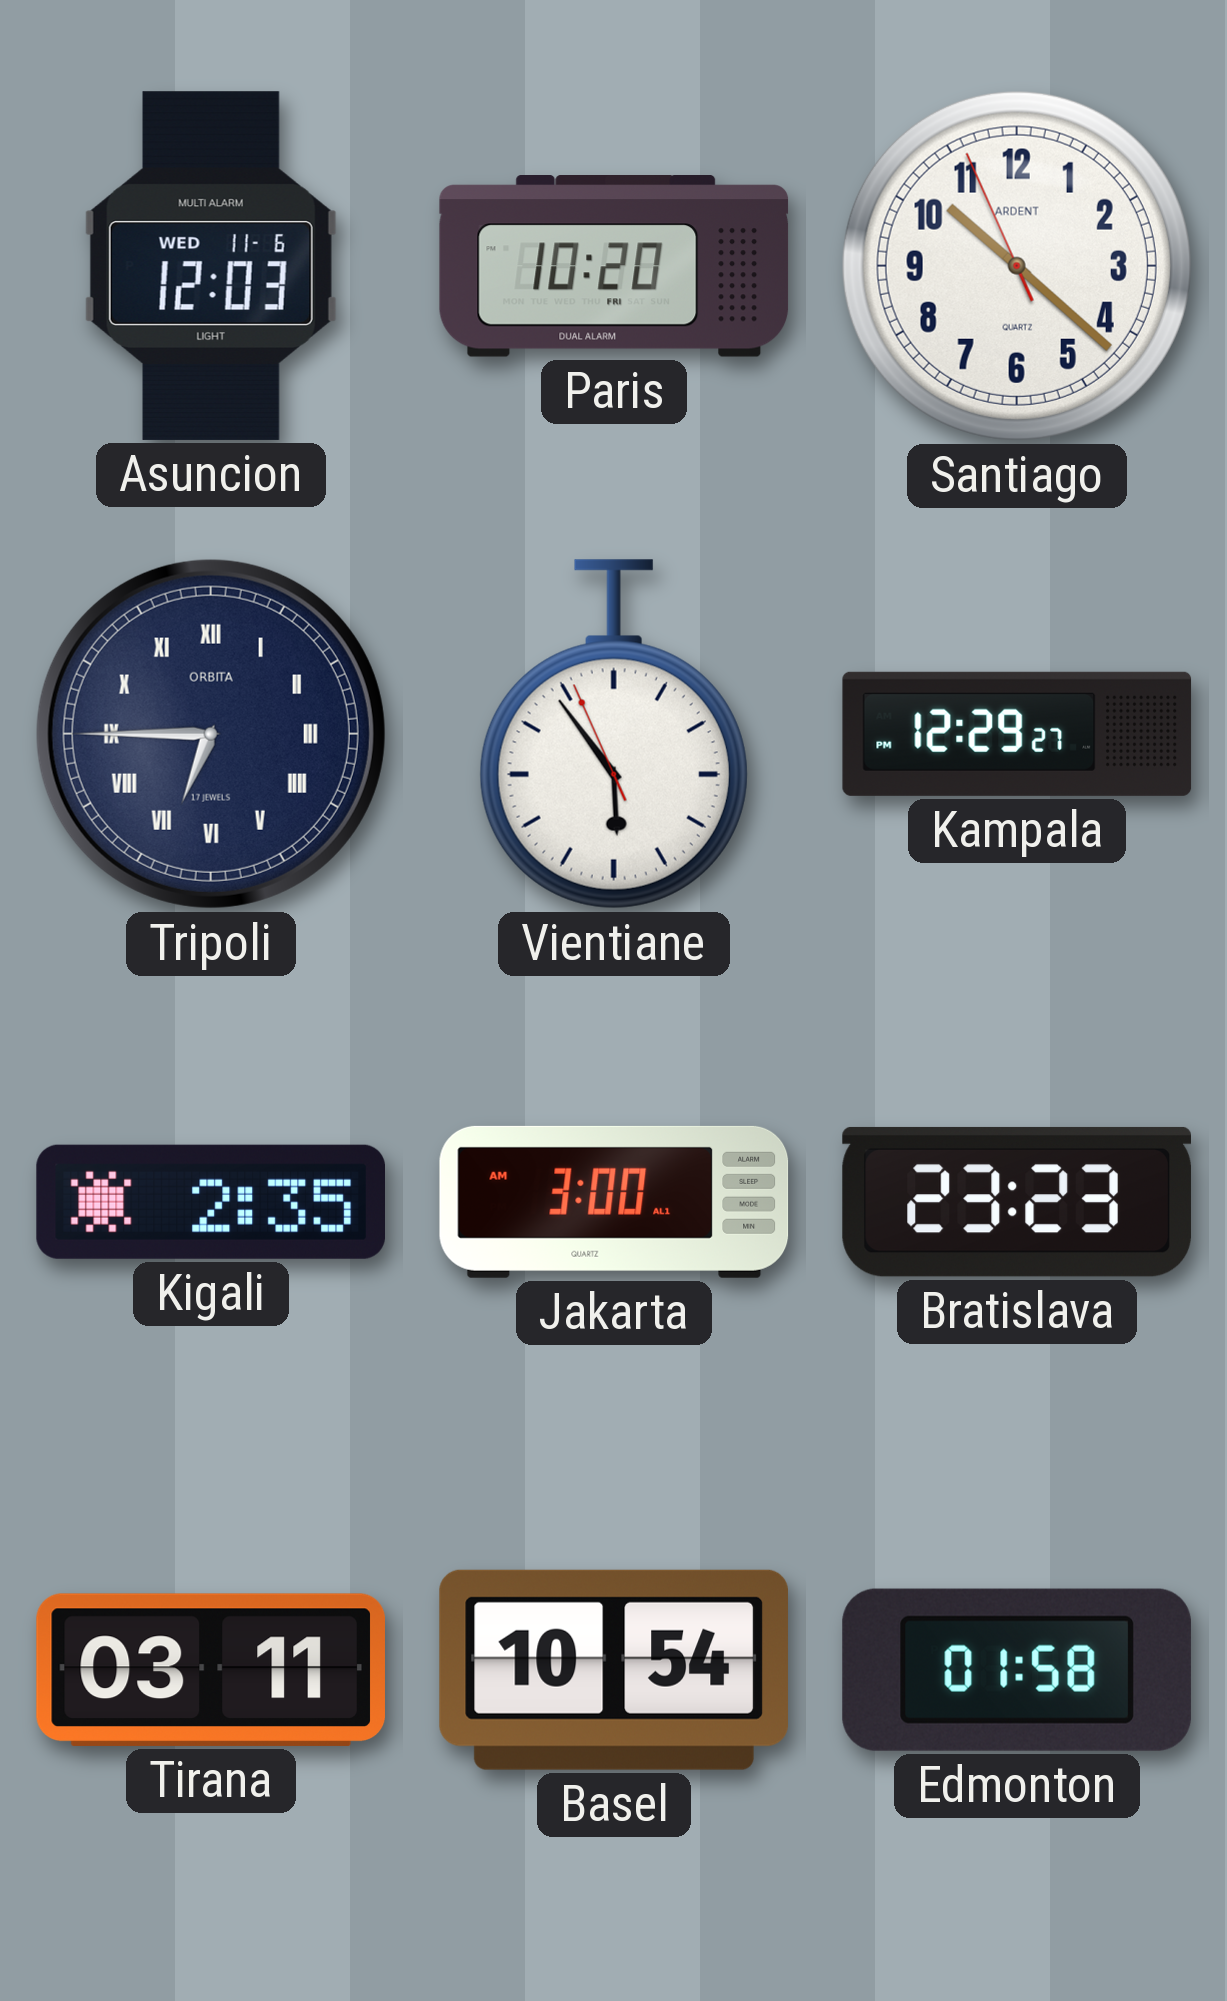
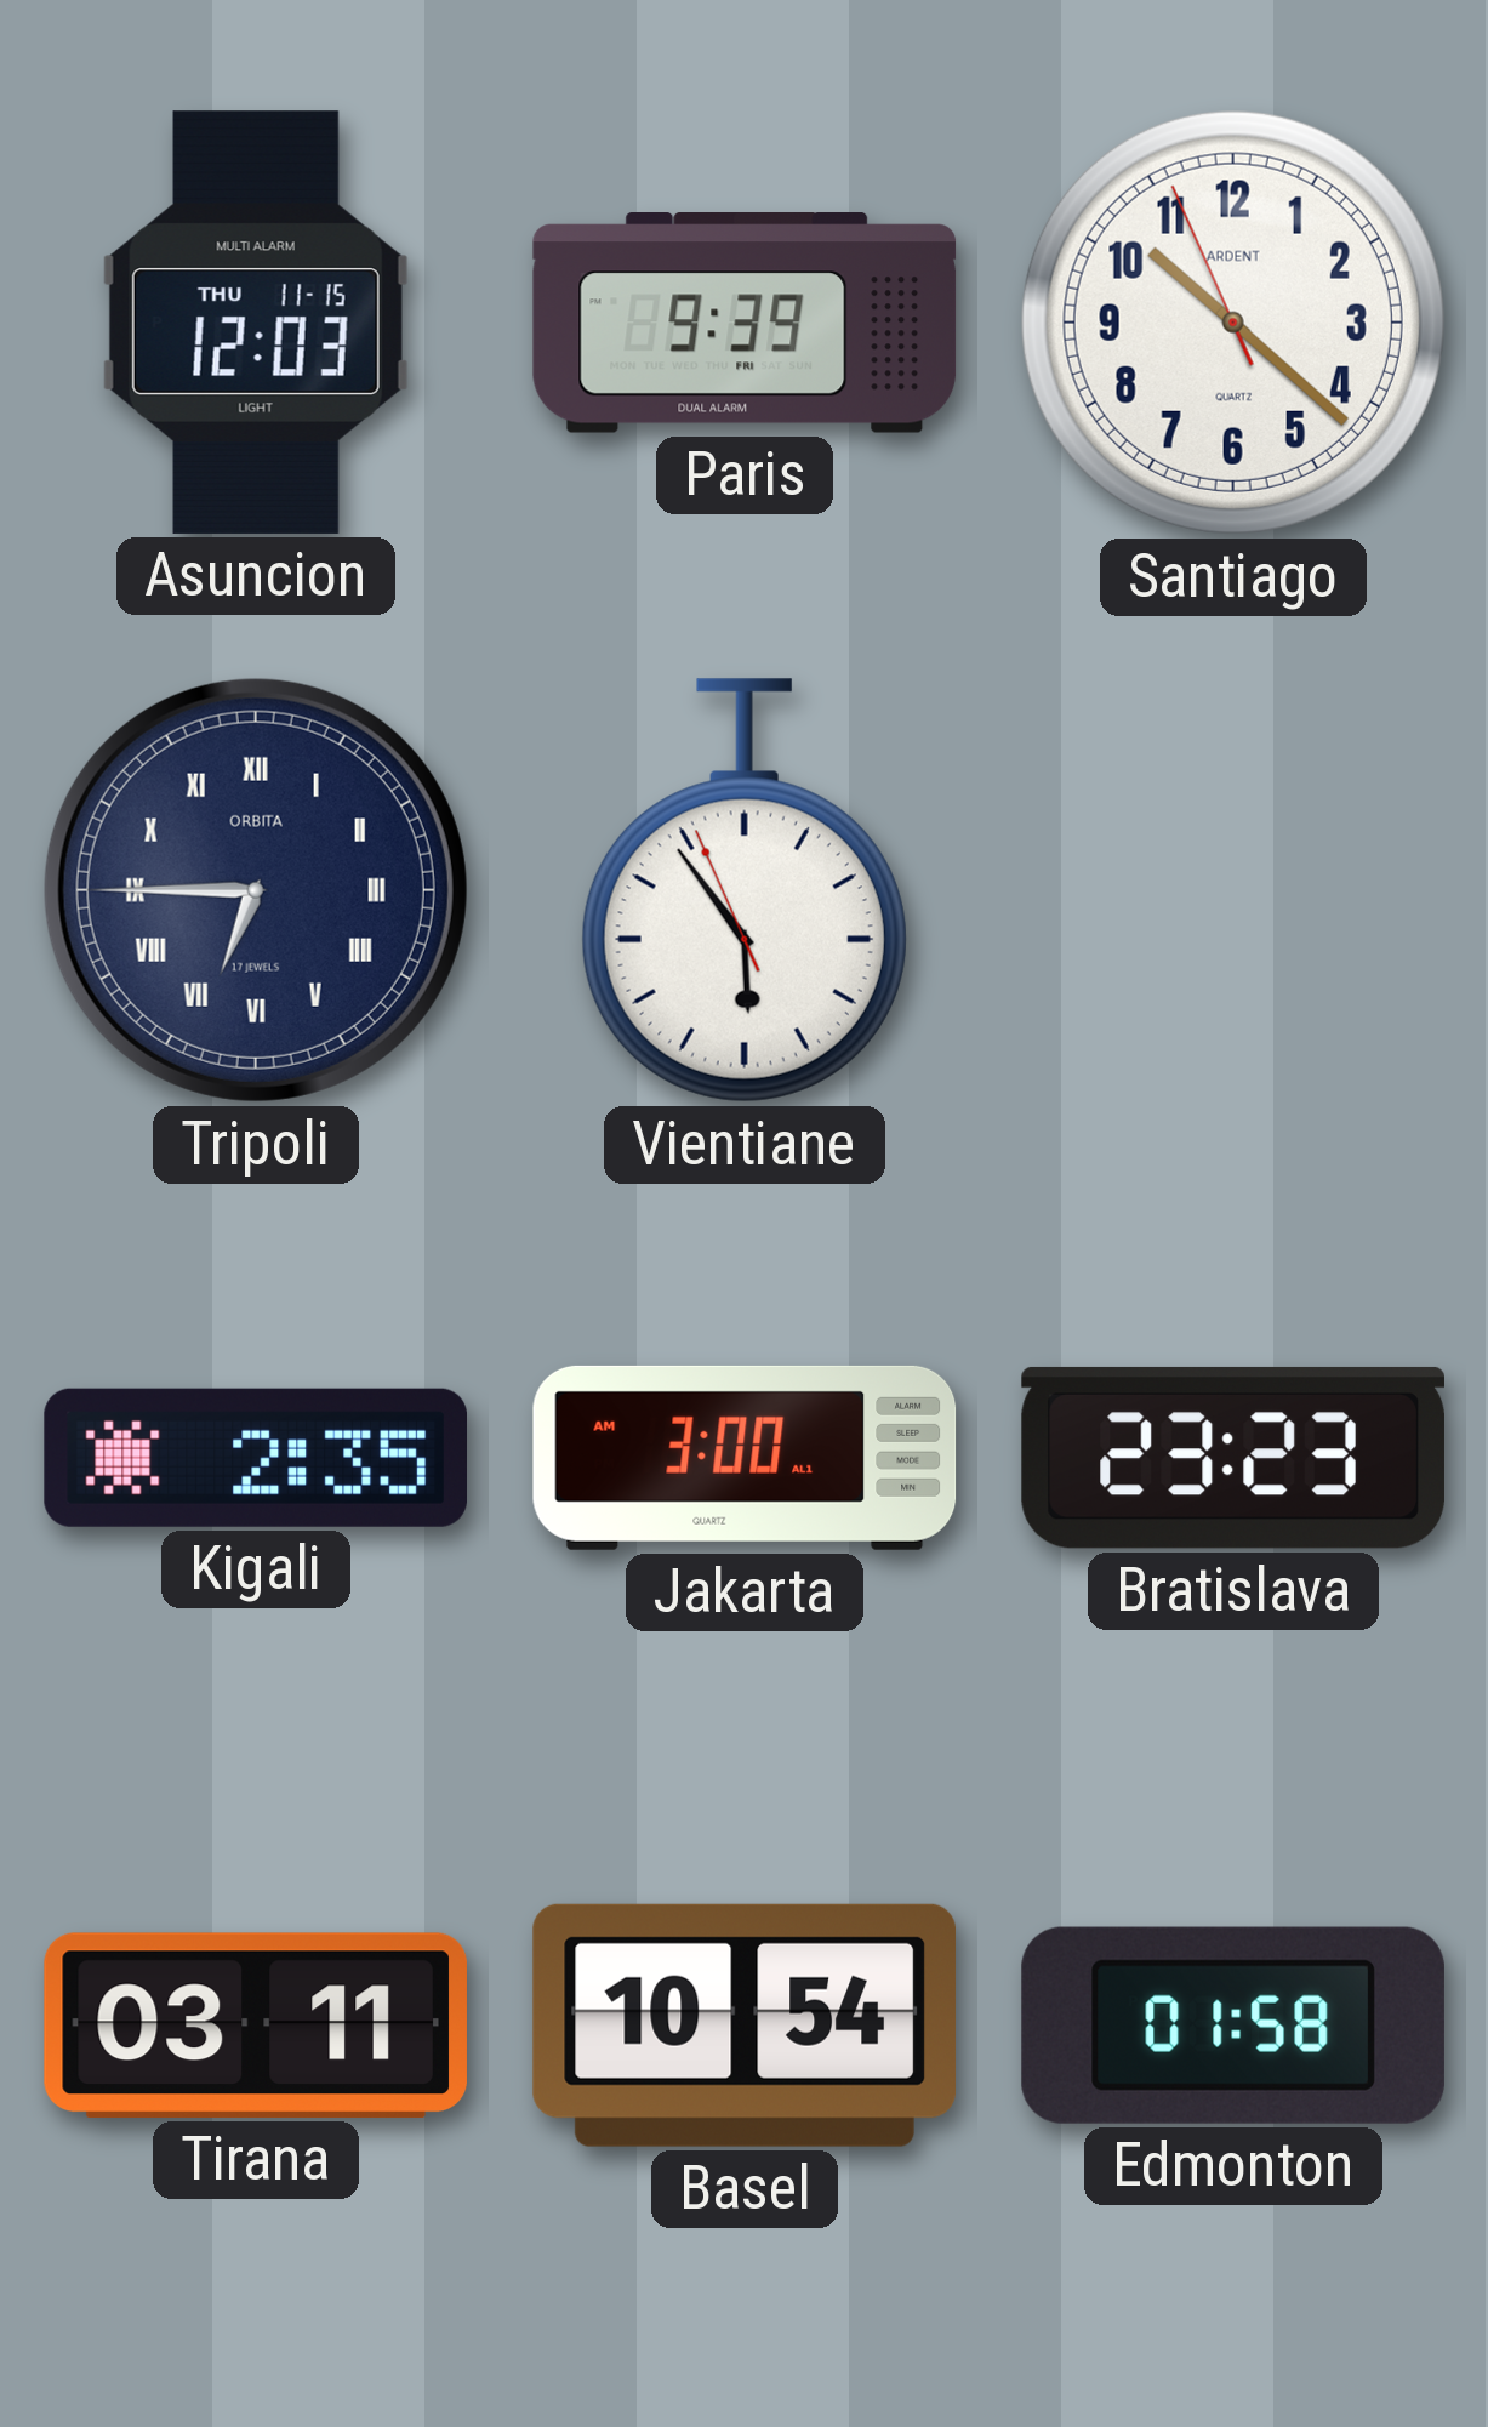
Asuncion date: WED 11-6 -> THU 11-15 (256, 323)
Paris: 10:20 -> 9:39 (745, 324)
Kampala: 12:29 -> none (1017, 734)
